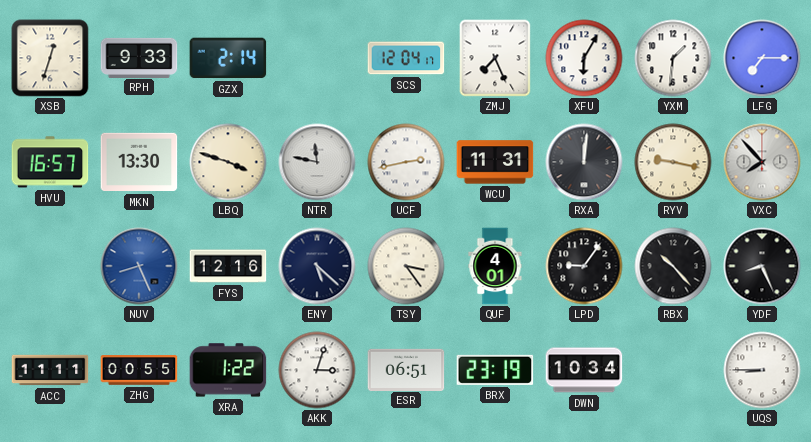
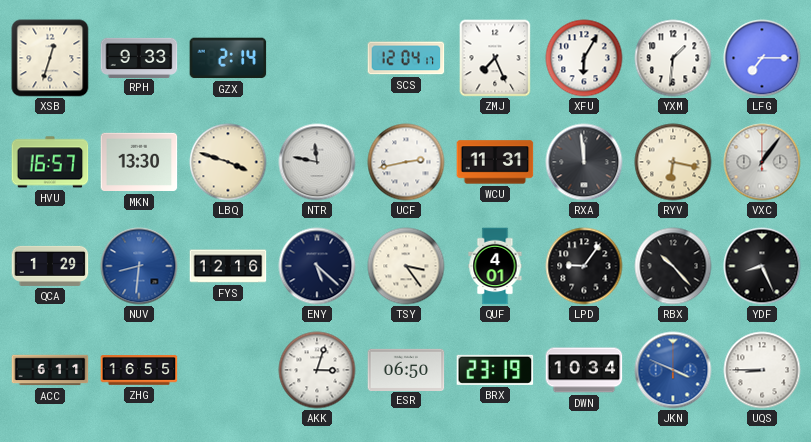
RXA: 12:01 -> 11:59 (584, 162)
RYV: 9:17 -> 6:17 (673, 162)
VXC: 7:53 -> 1:06 (762, 162)
QCA: none -> 1:29 (50, 266)
NUV: 8:26 -> 8:31 (139, 266)
ACC: 11:11 -> 6:11 (50, 370)
ZHG: 00:55 -> 16:55 (139, 370)
XRA: 1:22 -> none (228, 370)
ESR: 06:51 -> 06:50 (406, 369)
JKN: none -> 3:49 (673, 370)
